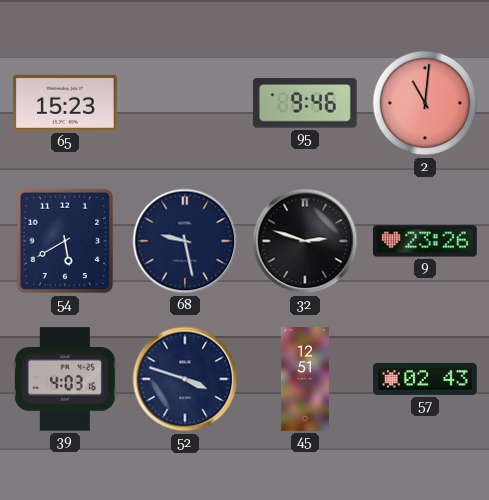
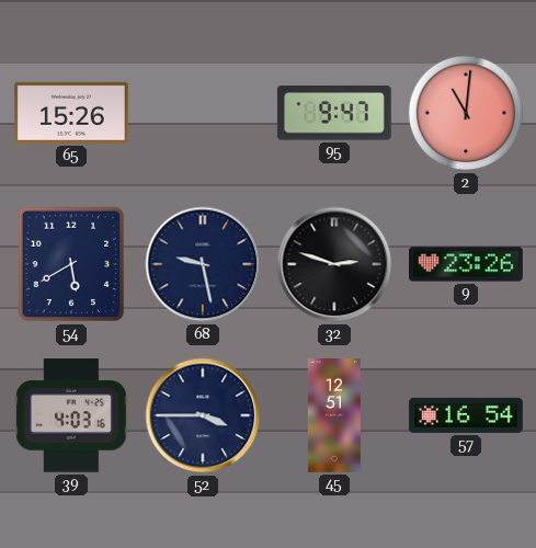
65: 15:23 -> 15:26 (71, 113)
95: 9:46 -> 9:47 (334, 113)
52: 3:48 -> 3:45 (203, 415)
57: 02:43 -> 16:54 (467, 415)
